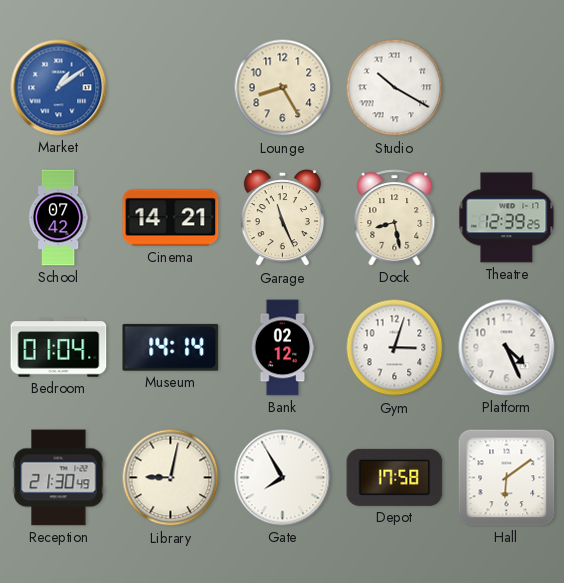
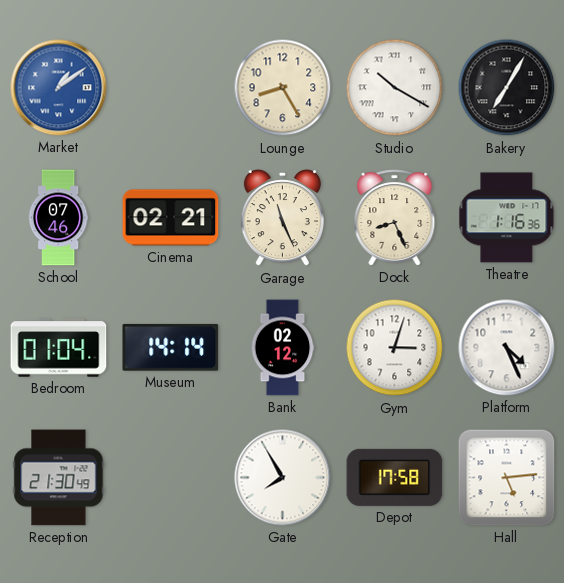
Bakery: none -> 7:05 (507, 88)
School: 07:42 -> 07:46 (58, 218)
Cinema: 14:21 -> 02:21 (171, 218)
Dock: 8:28 -> 8:26 (395, 218)
Theatre: 12:39 -> 1:16 (507, 218)
Library: 9:02 -> none (171, 478)
Hall: 6:09 -> 5:14 (507, 478)
